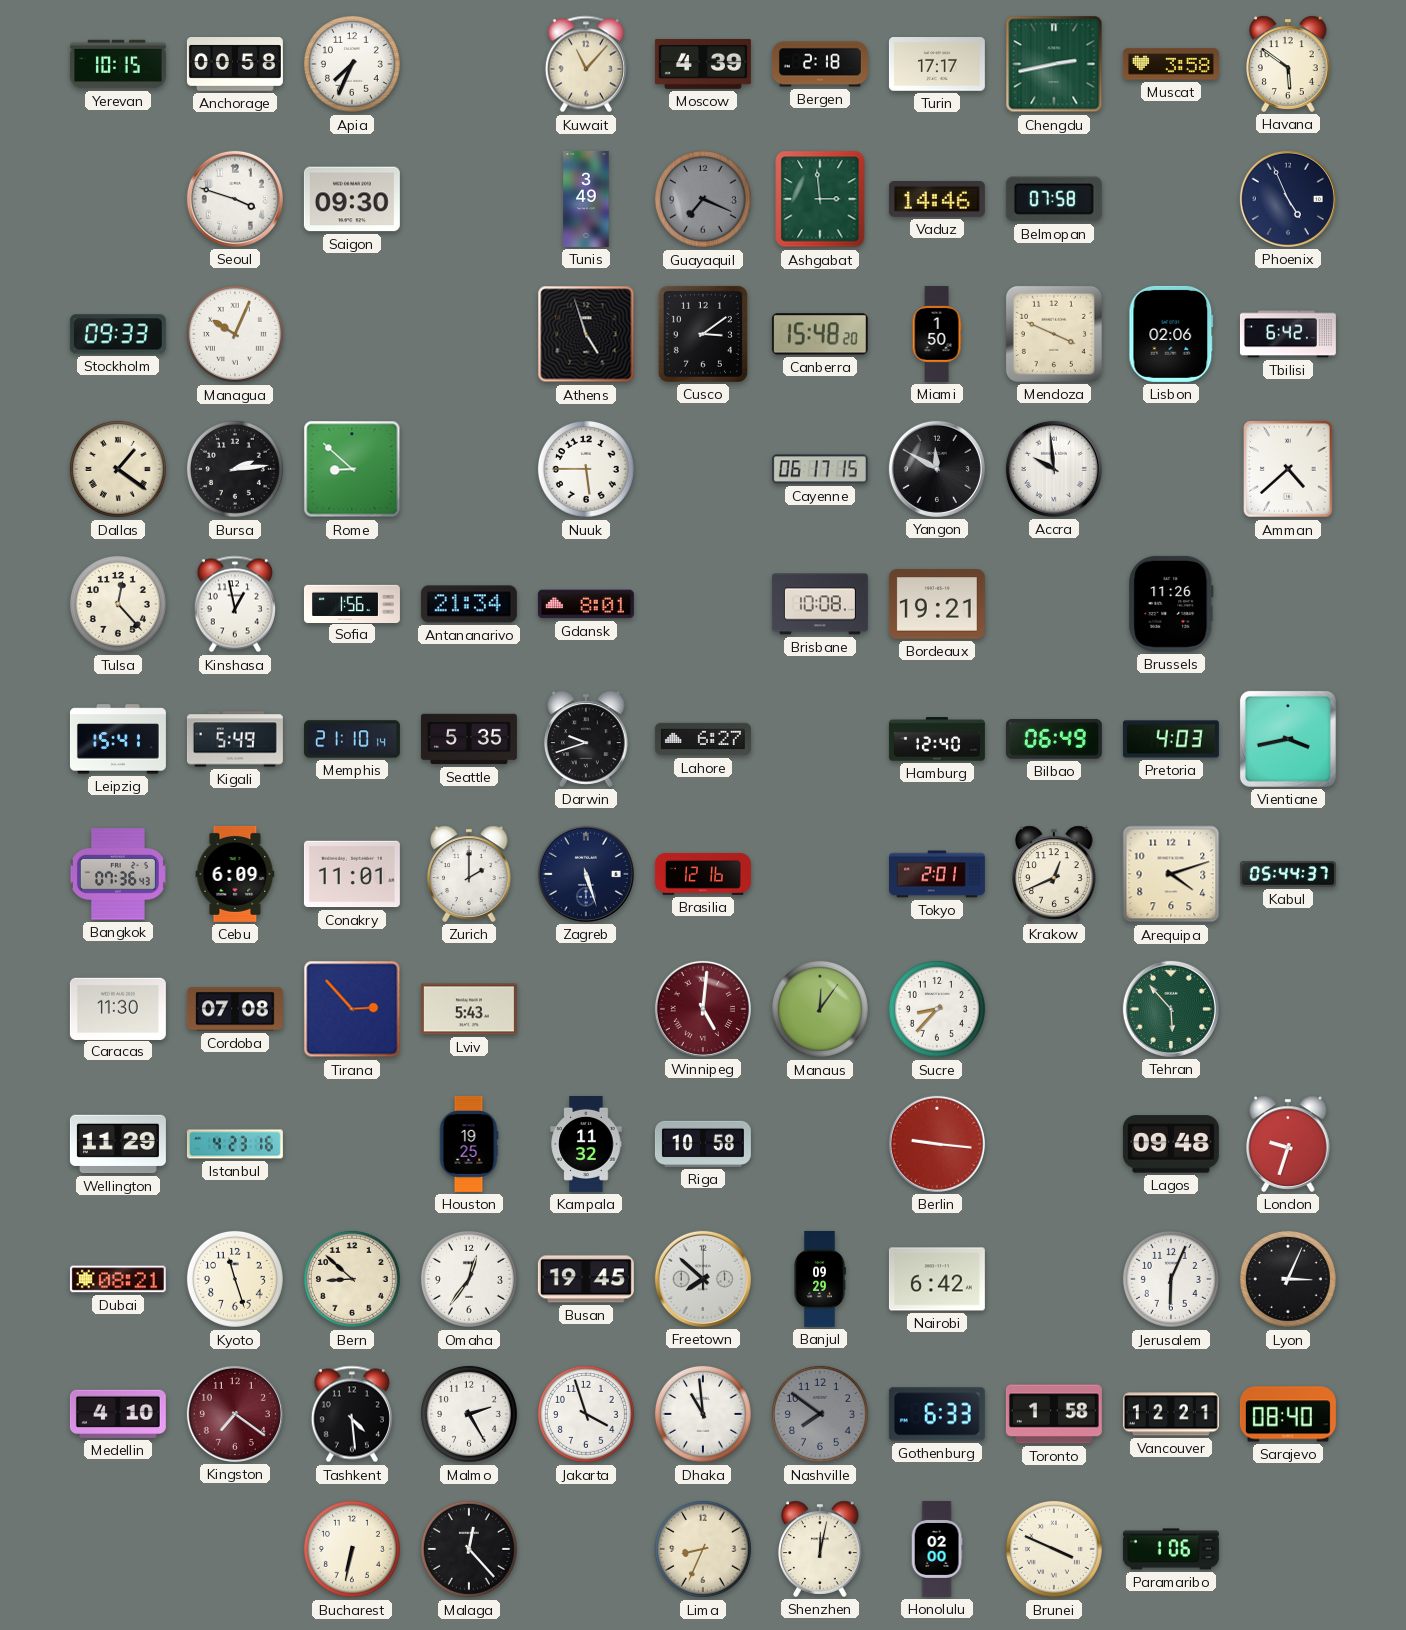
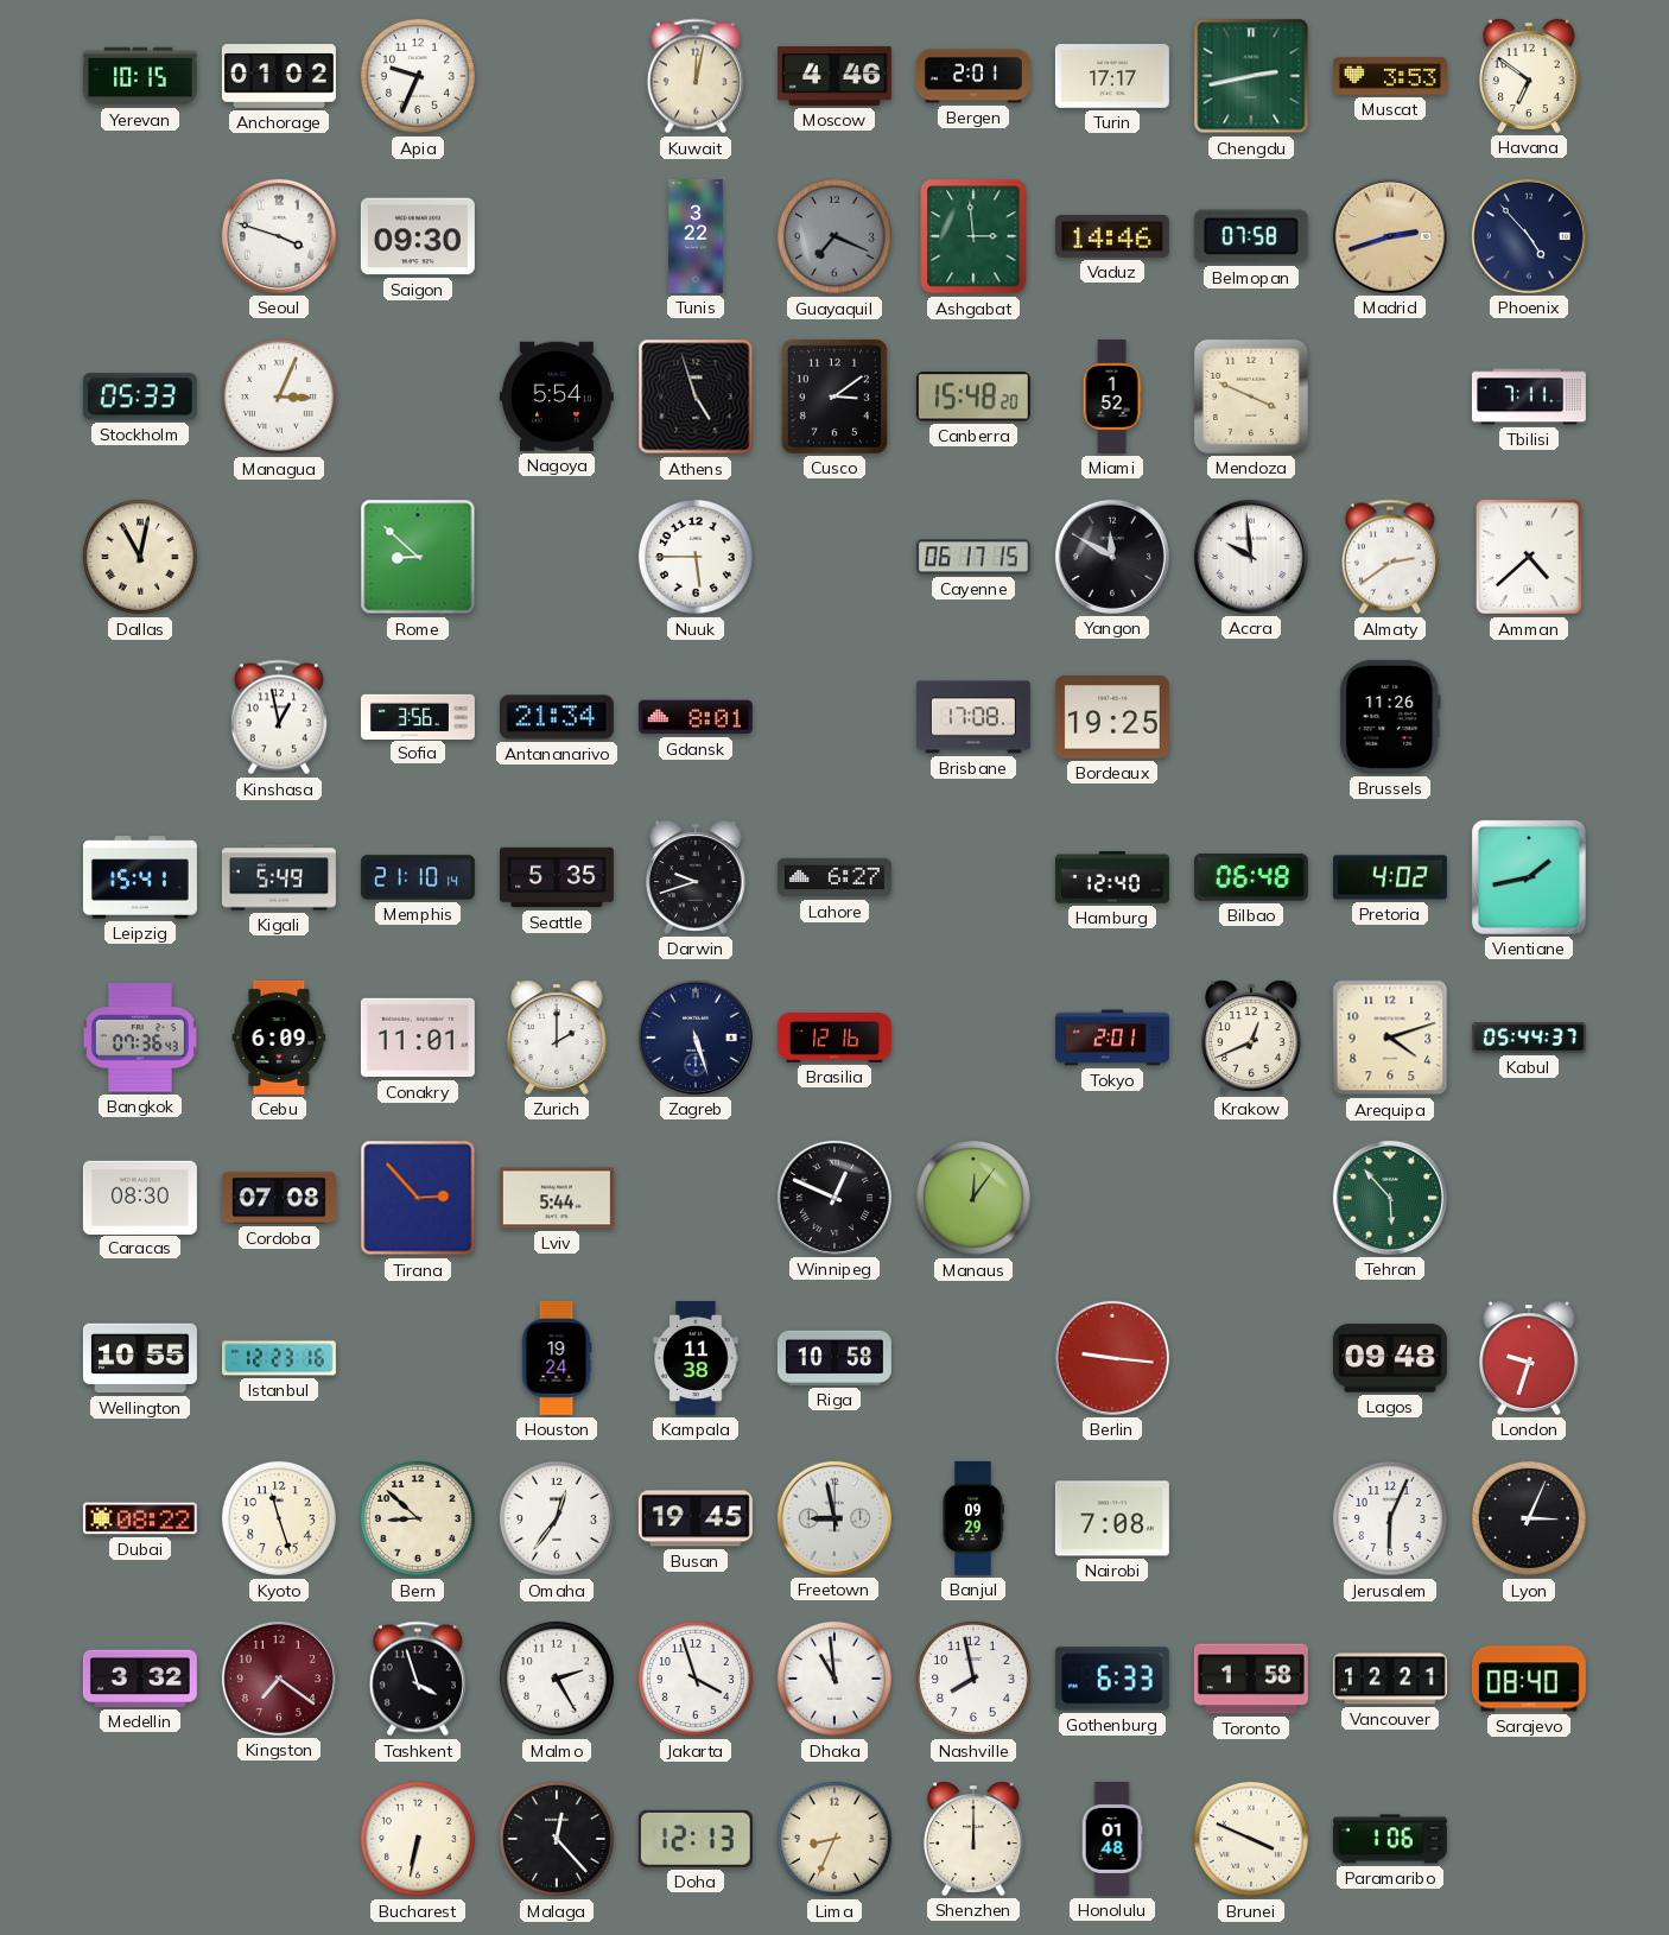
Anchorage: 00:58 -> 01:02 (279, 76)
Apia: 7:34 -> 9:34 (418, 76)
Kuwait: 11:07 -> 12:02 (696, 76)
Moscow: 4:39 -> 4:46 (834, 76)
Bergen: 2:18 -> 2:01 (973, 76)
Muscat: 3:58 -> 3:53 (1390, 76)
Havana: 5:51 -> 6:51 (1530, 76)
Tunis: 3:49 -> 3:22 (696, 236)
Madrid: none -> 2:42 (1390, 236)
Phoenix: 4:56 -> 4:53 (1529, 236)
Stockholm: 09:33 -> 05:33 (140, 396)
Managua: 10:04 -> 3:04 (279, 396)
Nagoya: none -> 5:54 (557, 396)
Miami: 1:50 -> 1:52 (1112, 396)
Lisbon: 02:06 -> none (1171, 334)
Tbilisi: 6:42 -> 7:11 (1529, 396)
Dallas: 1:21 -> 11:02 (140, 557)
Bursa: 2:14 -> none (235, 469)
Almaty: none -> 2:39 (1390, 557)
Tulsa: 12:23 -> none (118, 604)
Sofia: 1:56 -> 3:56 (418, 716)
Brisbane: 10:08 -> 17:08 (973, 717)
Bordeaux: 19:21 -> 19:25 (1112, 717)
Bilbao: 06:49 -> 06:48 (1251, 877)
Pretoria: 4:03 -> 4:02 (1390, 877)
Vientiane: 3:43 -> 1:43 (1529, 877)
Caracas: 11:30 -> 08:30 (140, 1197)
Lviv: 5:43 -> 5:44 (557, 1198)
Winnipeg: 5:01 -> 12:49 (834, 1198)
Winnipeg dial: burgundy -> black (834, 1198)
Sucre: 8:37 -> none (937, 1009)
Wellington: 11:29 -> 10:55 (140, 1358)
Istanbul: 4:23 -> 12:23 (279, 1358)
Houston: 19:25 -> 19:24 (557, 1358)
Kampala: 11:32 -> 11:38 (696, 1358)
Dubai: 08:21 -> 08:22 (140, 1518)
Freetown: 7:52 -> 8:58 (834, 1518)
Nairobi: 6:42 -> 7:08 (1112, 1518)
Medellin: 4:10 -> 3:32 (140, 1679)
Tashkent: 4:29 -> 3:57 (418, 1679)
Nashville: 7:51 -> 7:58 (973, 1679)
Nashville dial: grey -> white (973, 1679)
Doha: none -> 12:13 (696, 1839)
Shenzhen: 12:02 -> 12:00 (975, 1839)
Honolulu: 02:00 -> 01:48 (1112, 1839)
